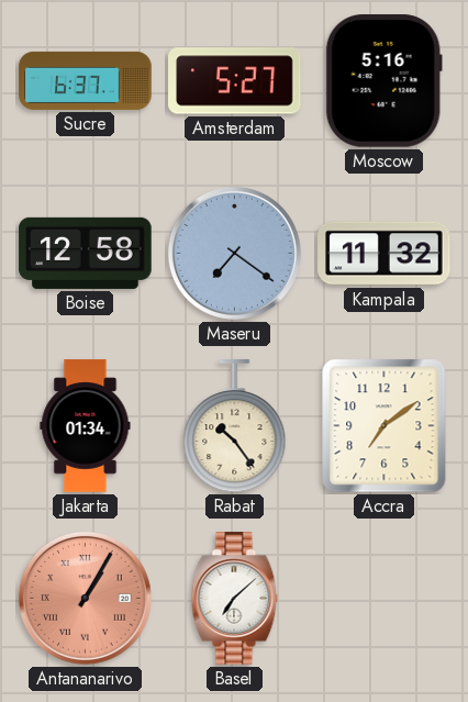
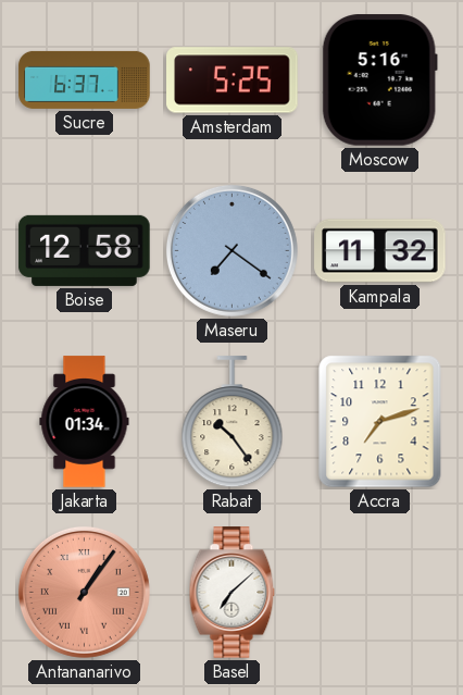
Amsterdam: 5:27 -> 5:25 (233, 80)
Accra: 7:09 -> 7:12 (380, 422)
Antananarivo: 1:05 -> 1:06 (84, 592)
